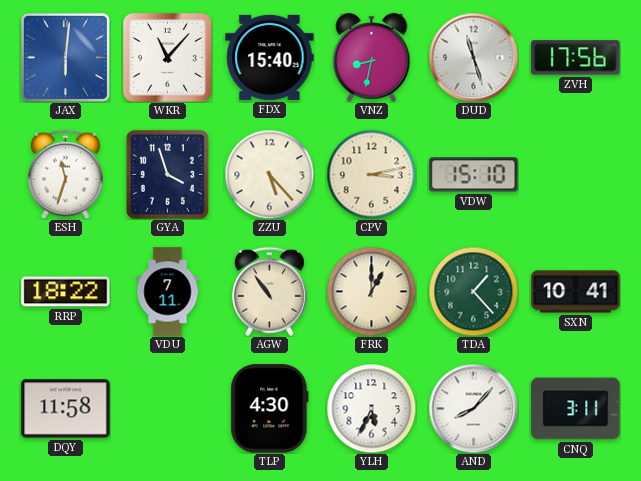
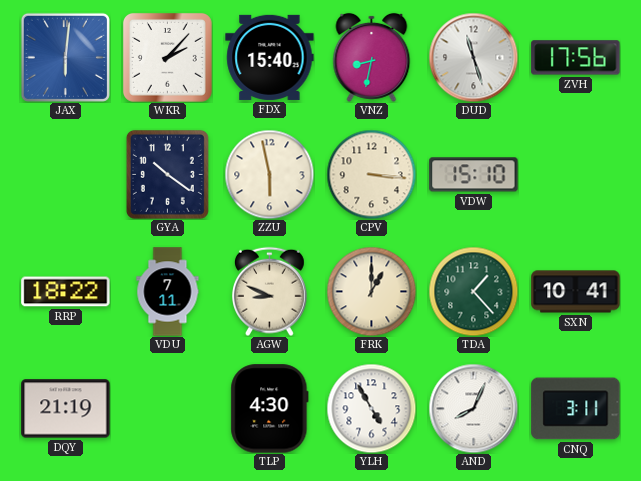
WKR: 11:07 -> 2:07 (167, 57)
ESH: 11:33 -> none (66, 174)
GYA: 3:57 -> 10:21 (167, 174)
ZZU: 5:23 -> 5:58 (269, 174)
CPV: 3:13 -> 3:16 (371, 174)
AGW: 10:54 -> 8:49 (270, 291)
DQY: 11:58 -> 21:19 (66, 409)
YLH: 5:34 -> 4:55 (371, 408)
AND: 8:07 -> 8:04 (473, 408)
